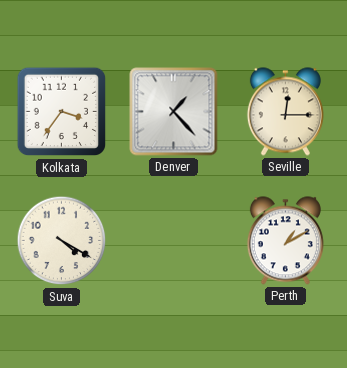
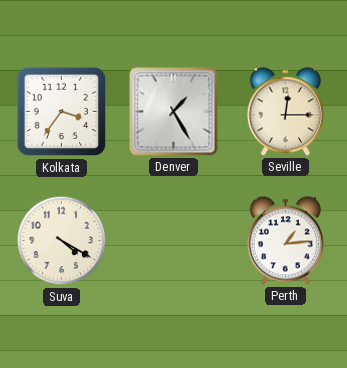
Denver: 1:23 -> 1:25 (174, 112)
Perth: 1:10 -> 1:14 (285, 241)
